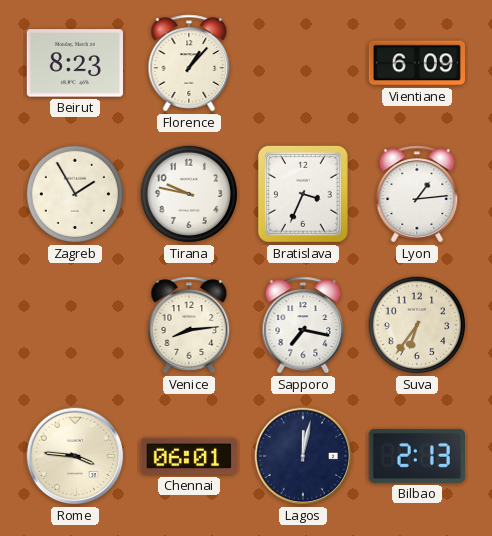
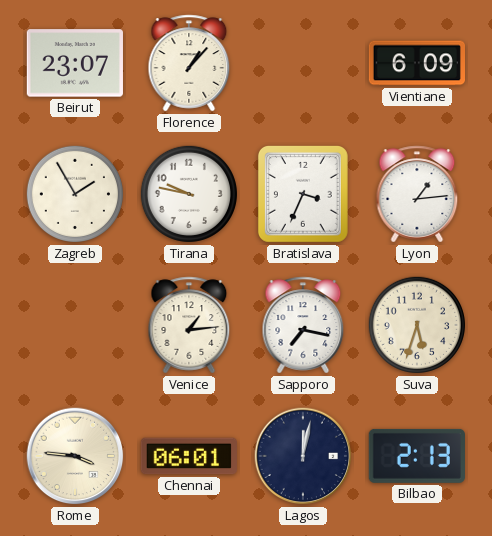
Beirut: 8:23 -> 23:07 (75, 63)
Venice: 8:14 -> 1:14 (189, 325)
Suva: 6:36 -> 5:33 (417, 325)
